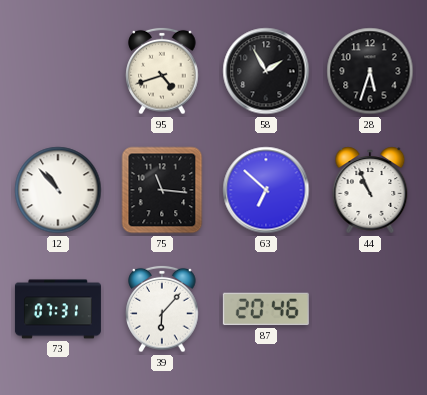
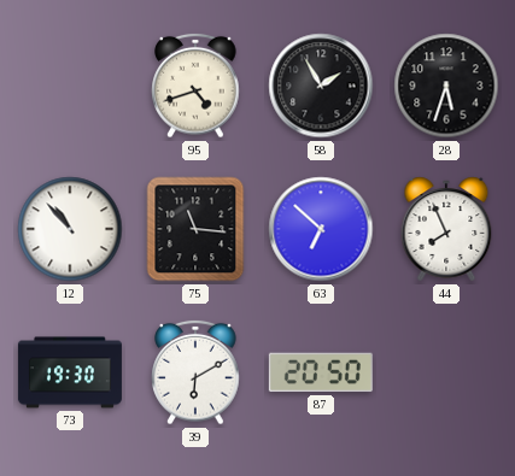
44: 10:56 -> 7:56 (446, 229)
73: 07:31 -> 19:30 (70, 372)
39: 6:07 -> 6:10 (195, 372)
87: 20:46 -> 20:50 (321, 372)
